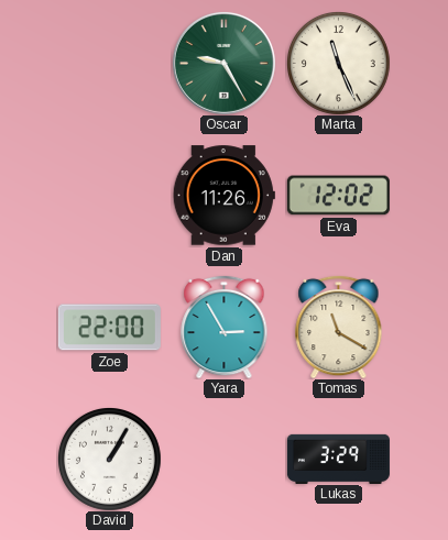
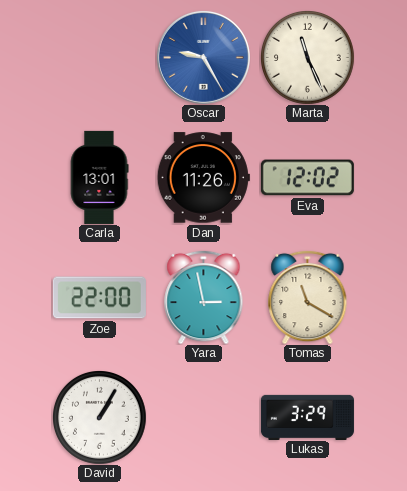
Oscar dial: green -> blue (203, 57)
Carla: none -> 13:01 (99, 177)
Yara: 2:55 -> 2:58 (204, 297)
